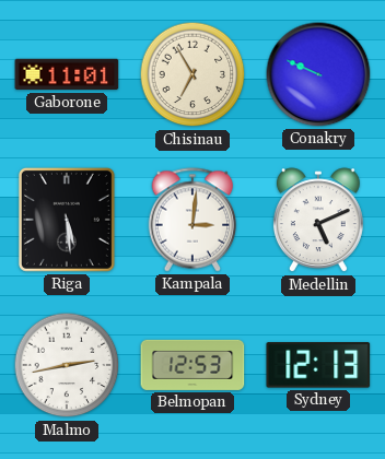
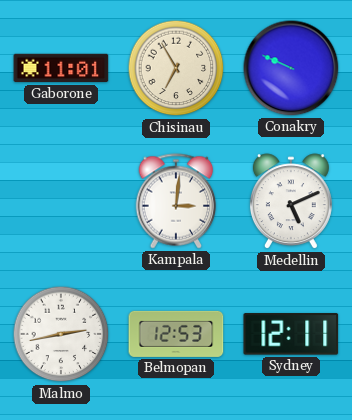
Riga: 5:29 -> none (67, 220)
Sydney: 12:13 -> 12:11 (291, 334)
